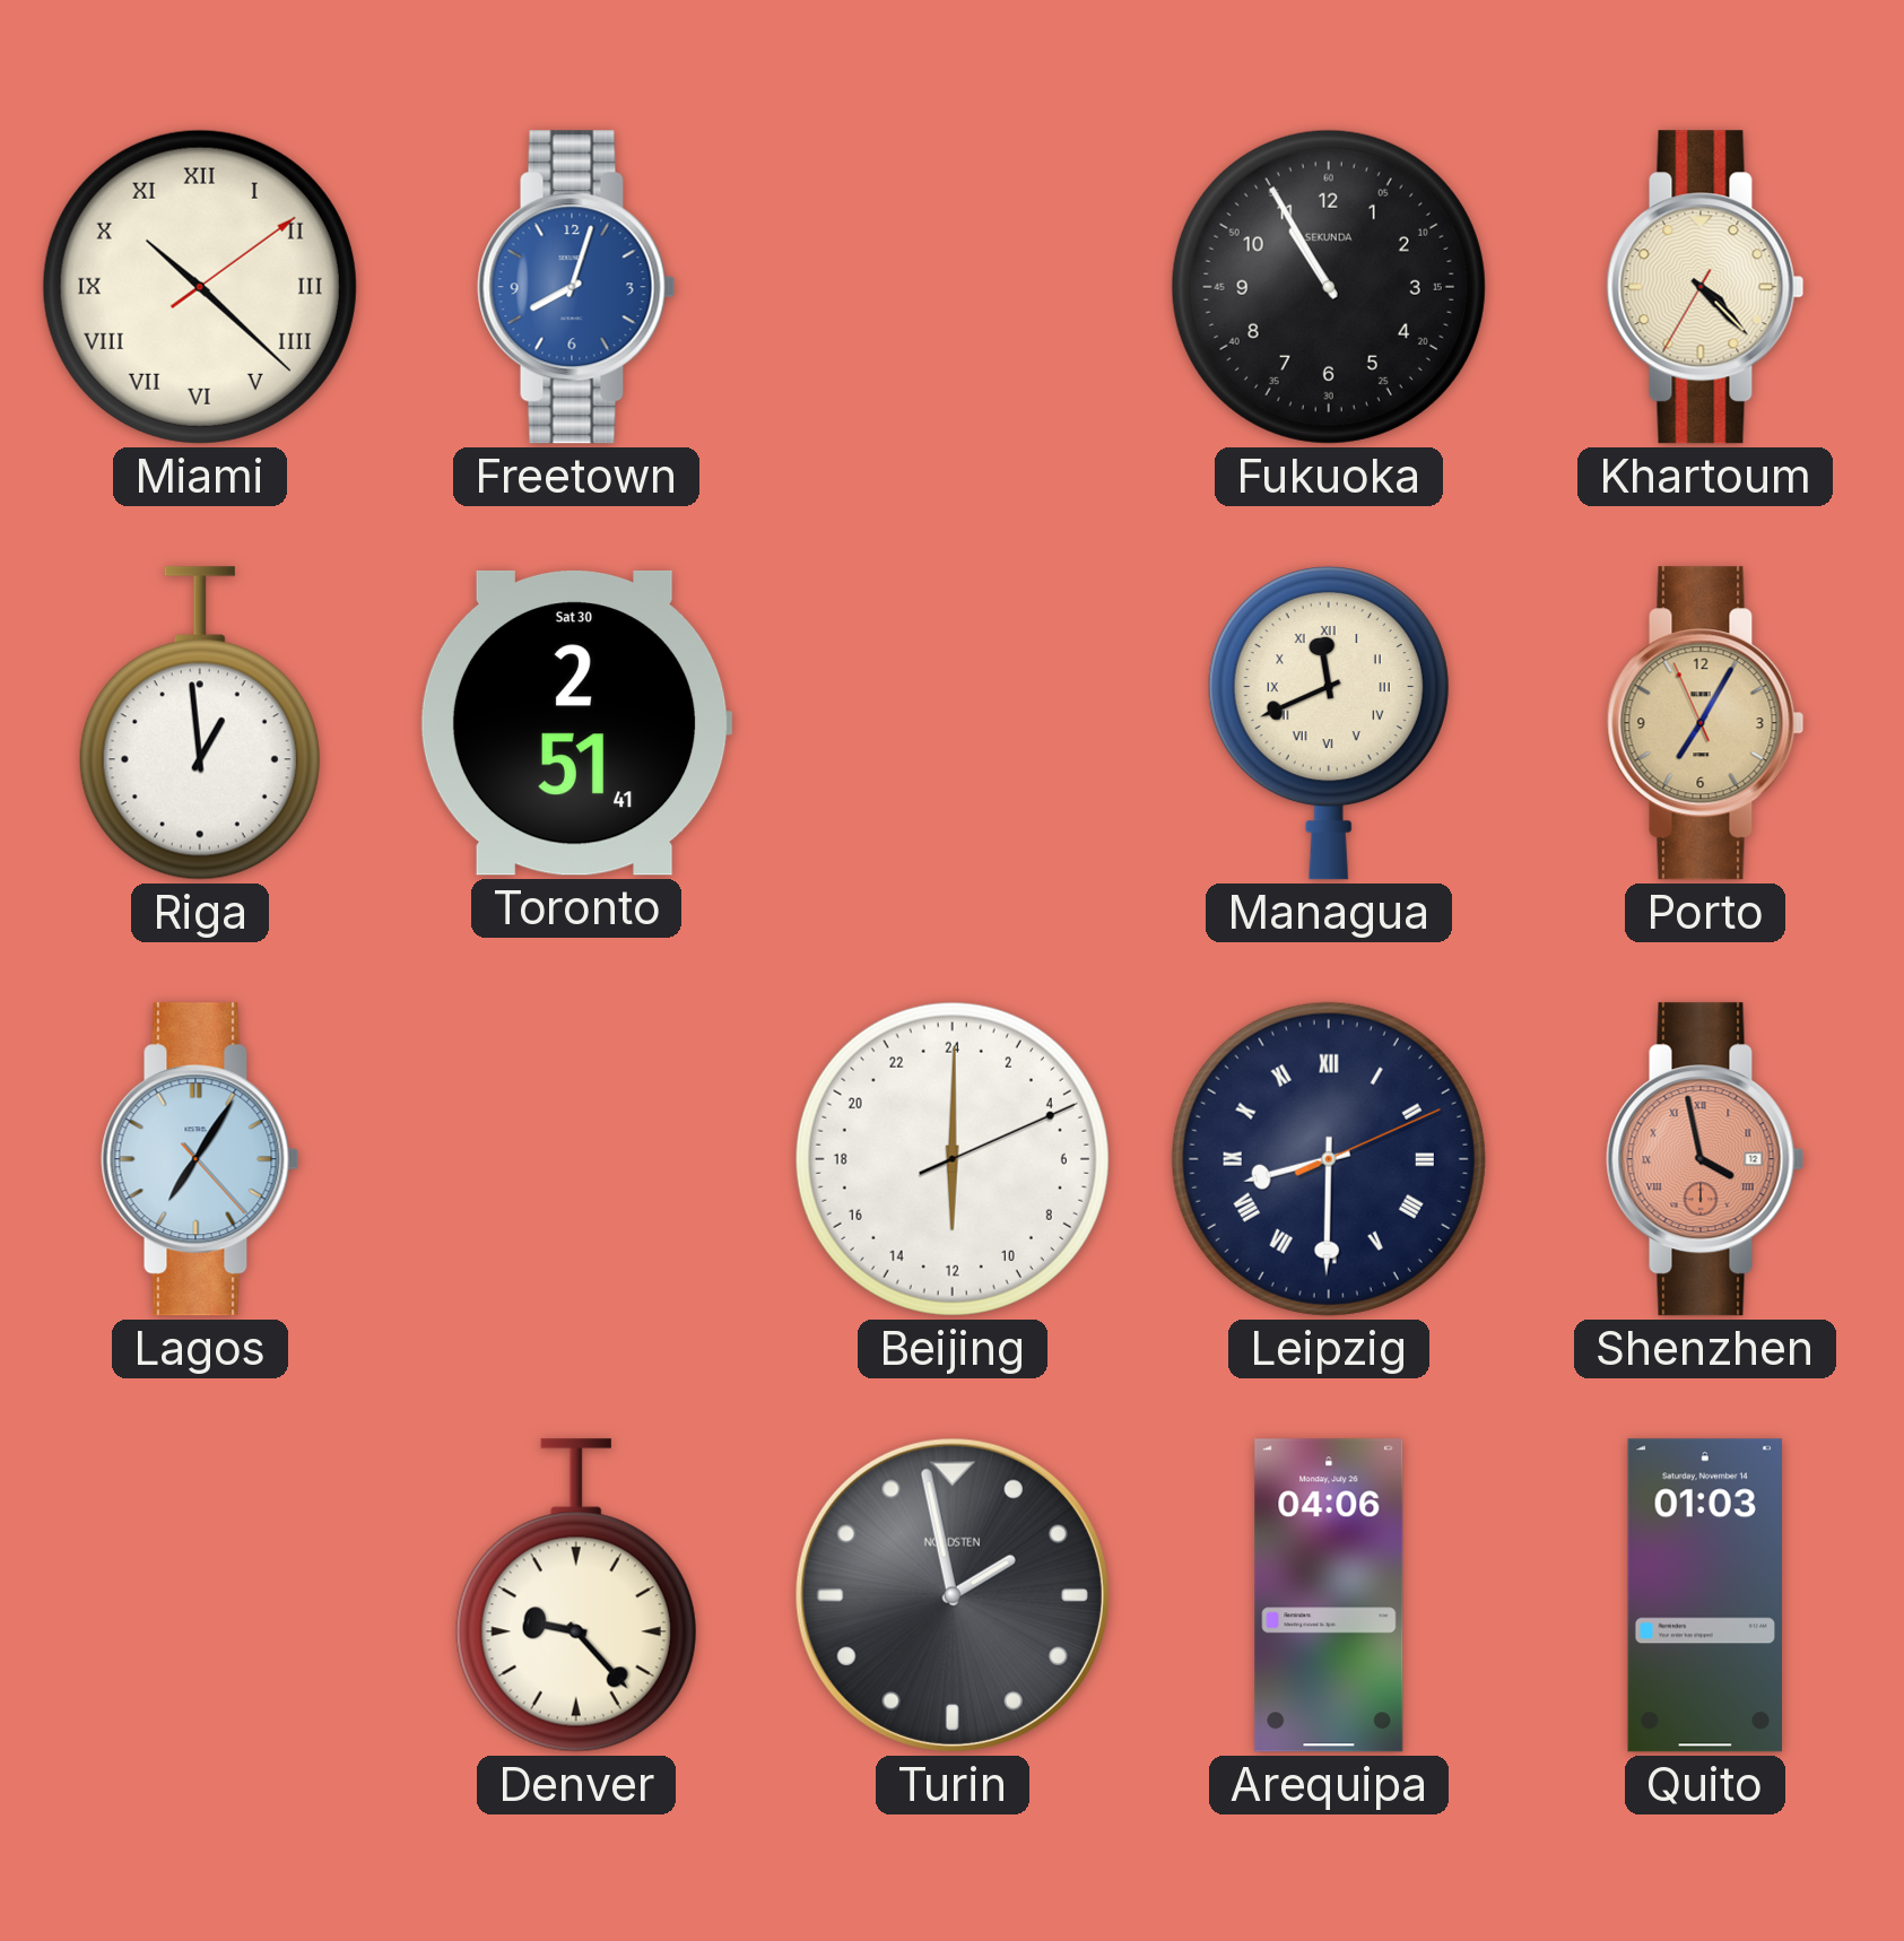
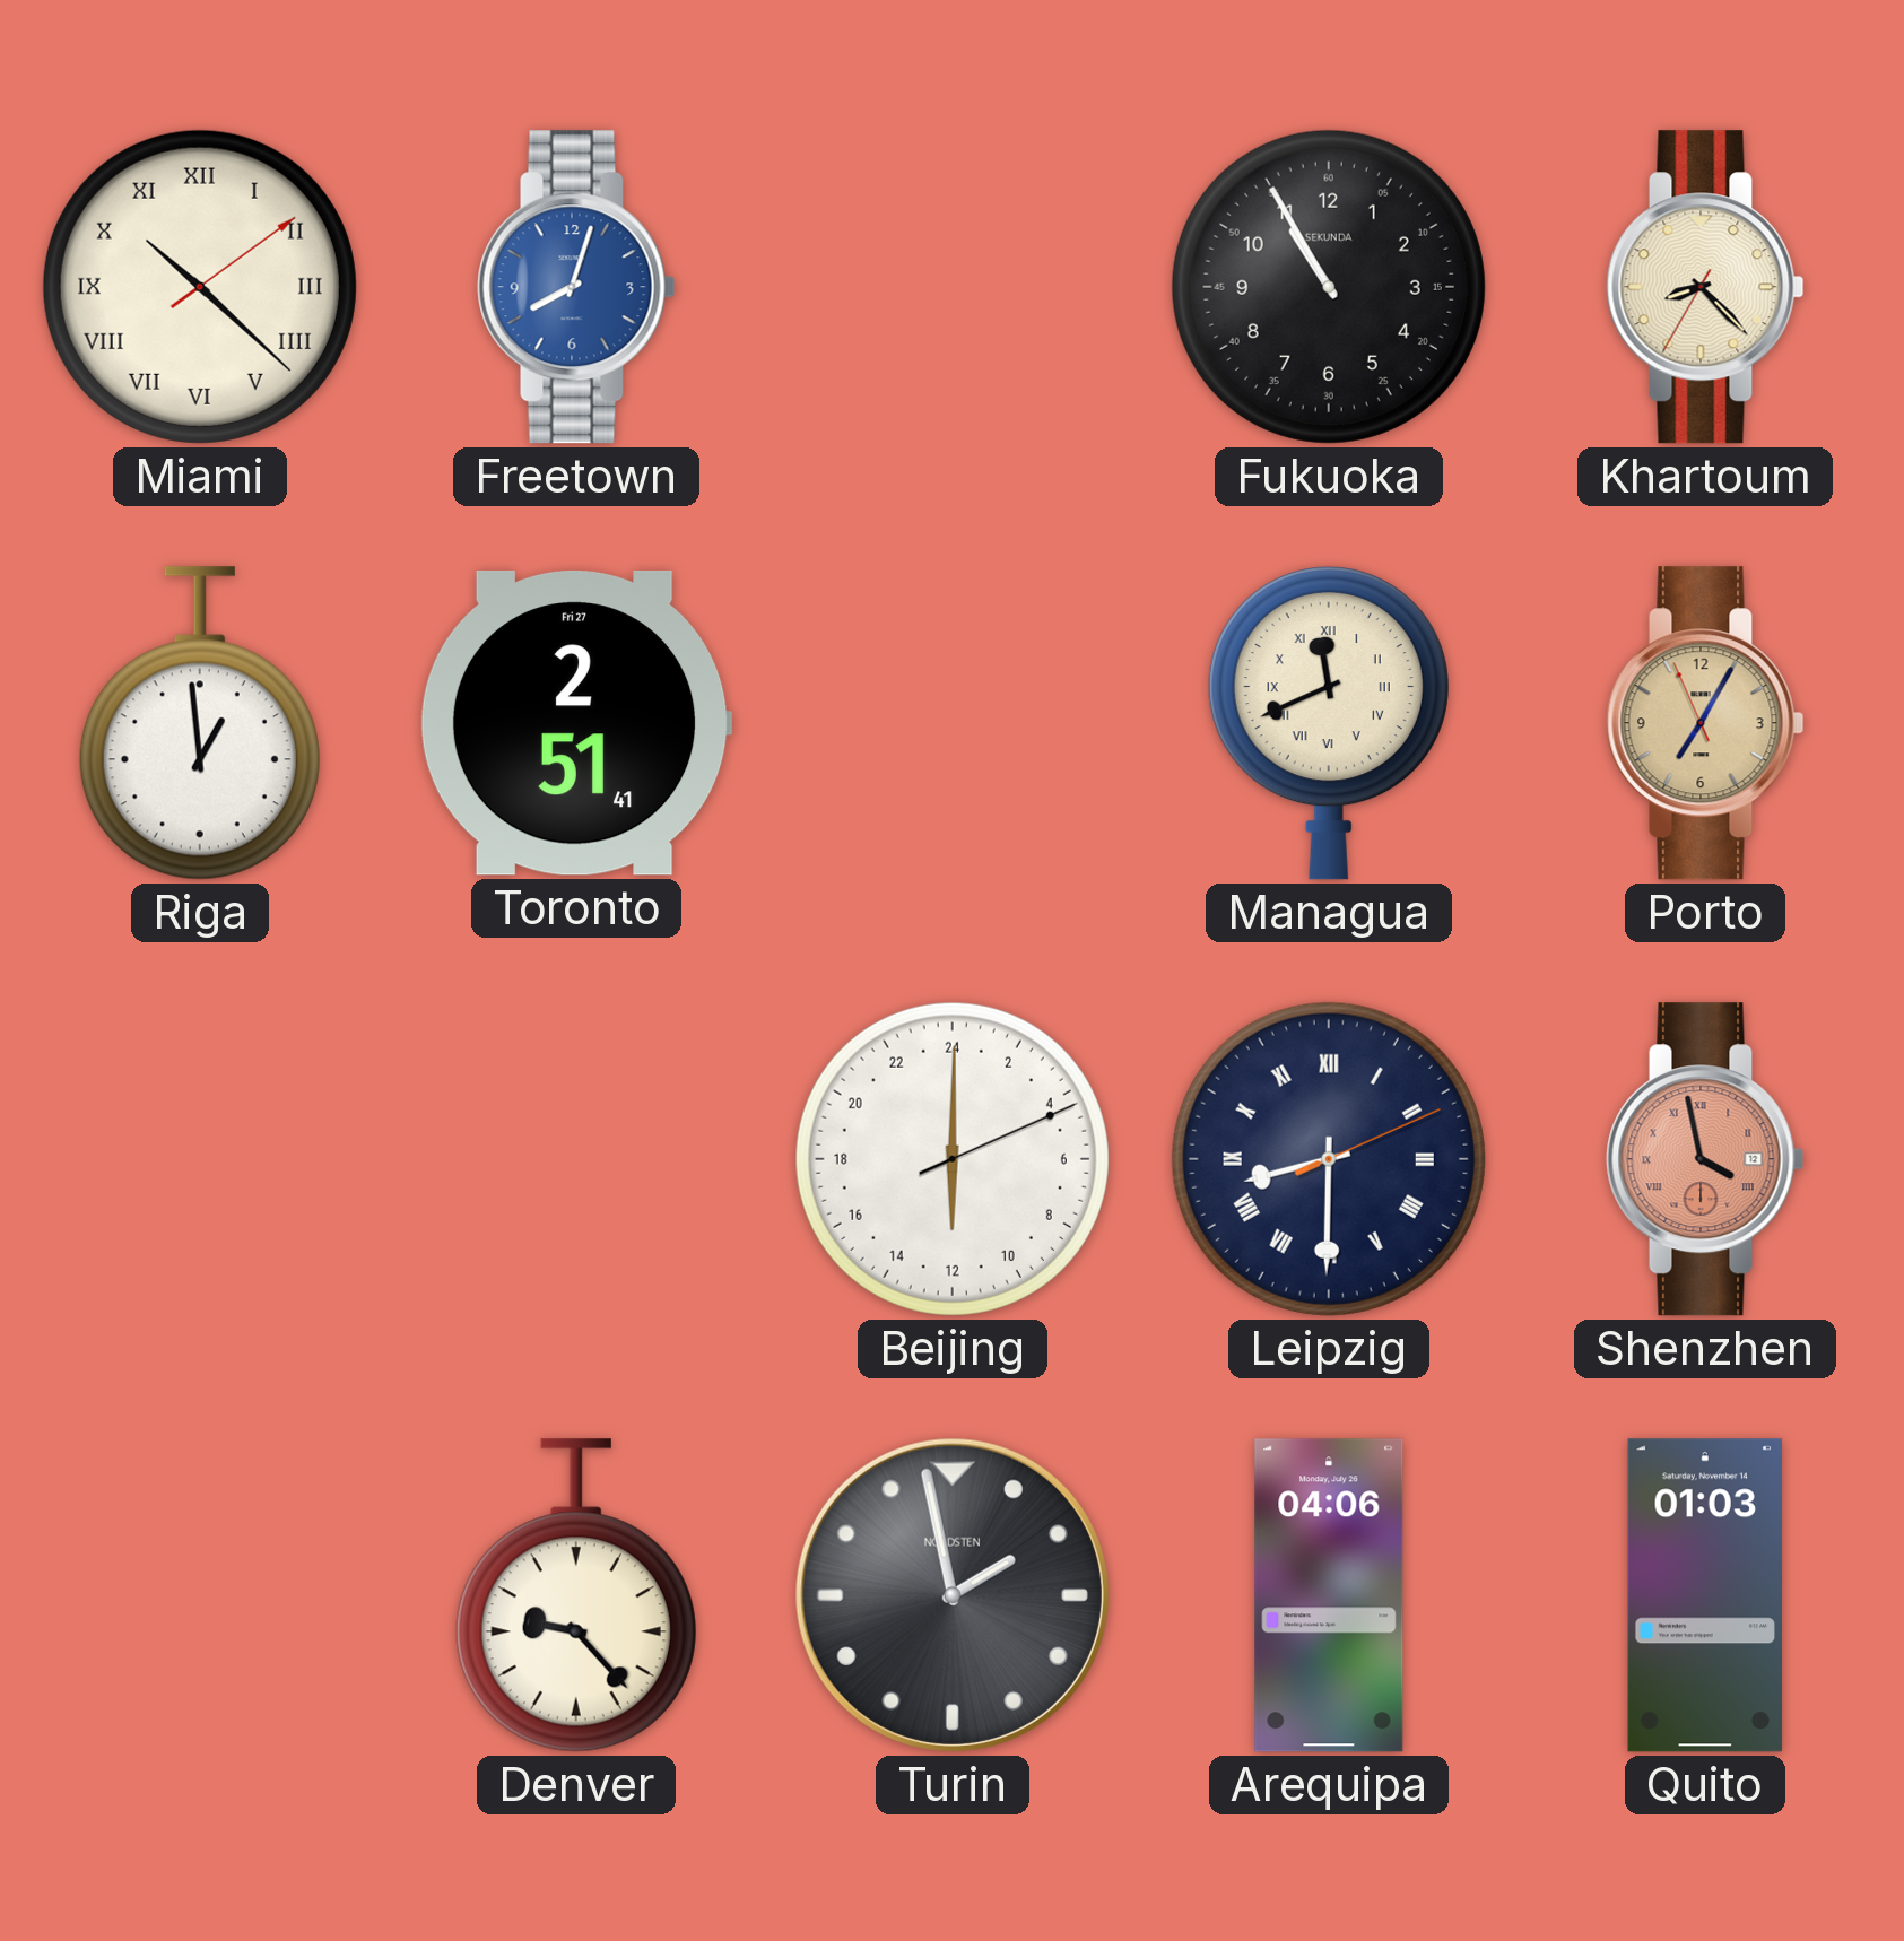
Khartoum: 4:22 -> 8:22 (1705, 287)
Toronto date: Sat 30 -> Fri 27 (576, 723)
Lagos: 7:05 -> none (200, 1159)
